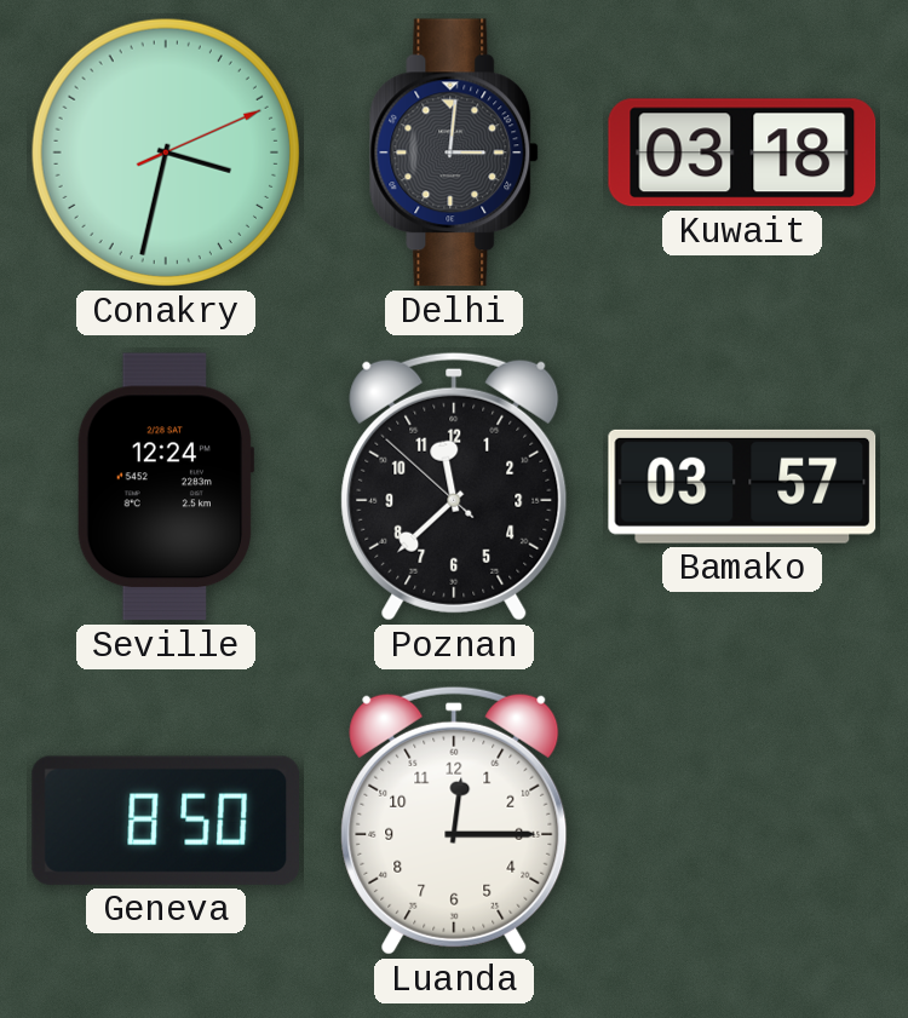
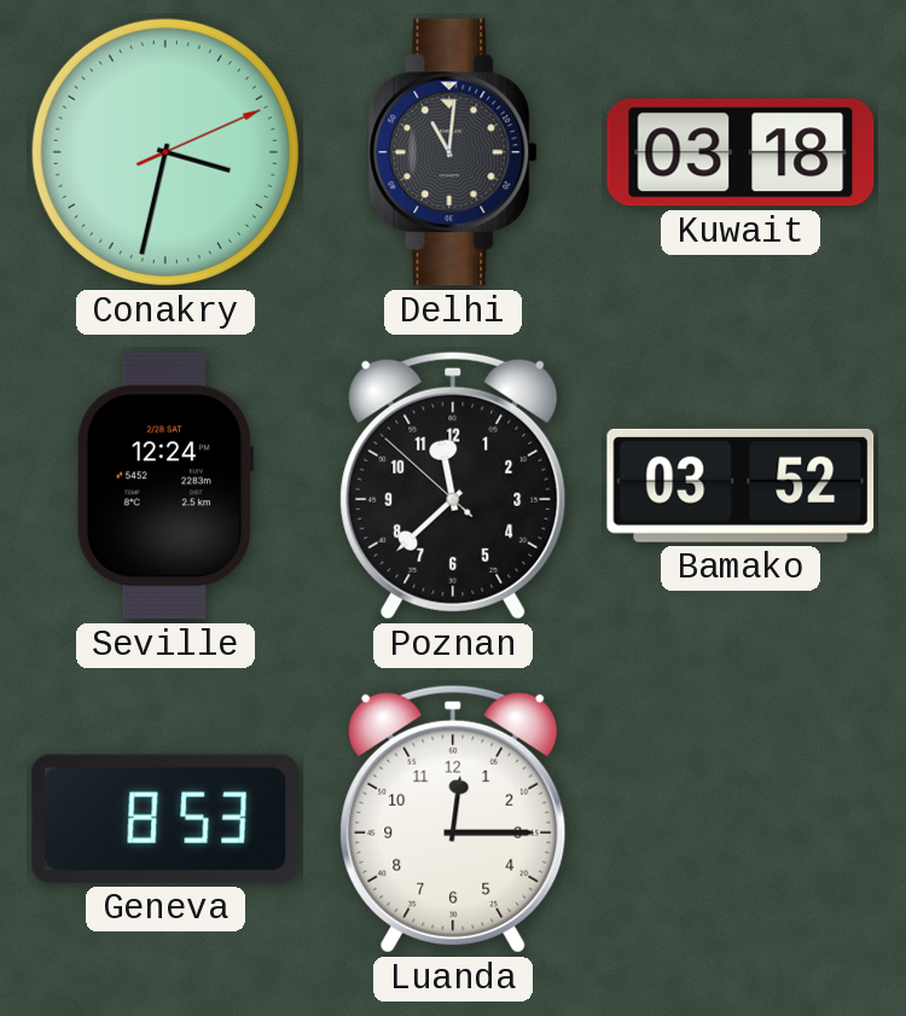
Delhi: 3:01 -> 11:01 (454, 152)
Bamako: 03:57 -> 03:52 (741, 486)
Geneva: 8:50 -> 8:53 (164, 819)
